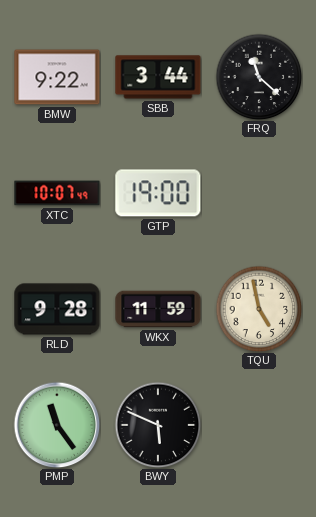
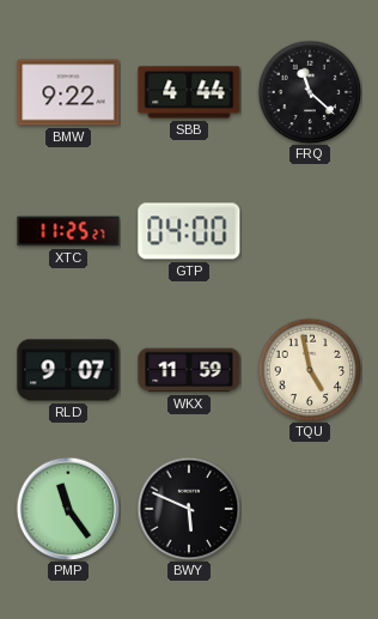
SBB: 3:44 -> 4:44 (189, 92)
XTC: 10:07 -> 11:25 (68, 231)
GTP: 19:00 -> 04:00 (189, 231)
RLD: 9:28 -> 9:07 (68, 370)
